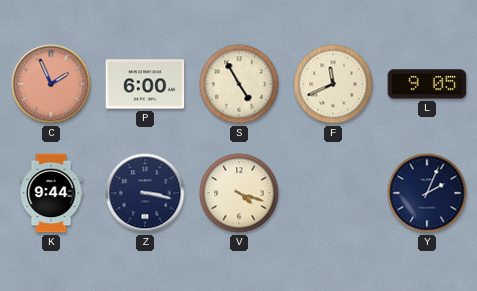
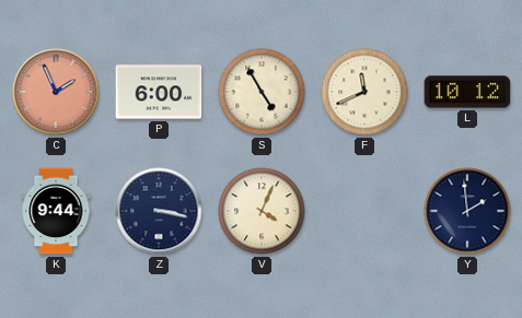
L: 9:05 -> 10:12 (467, 92)
V: 4:18 -> 4:04 (262, 211)
Y: 2:04 -> 1:59 (467, 211)
